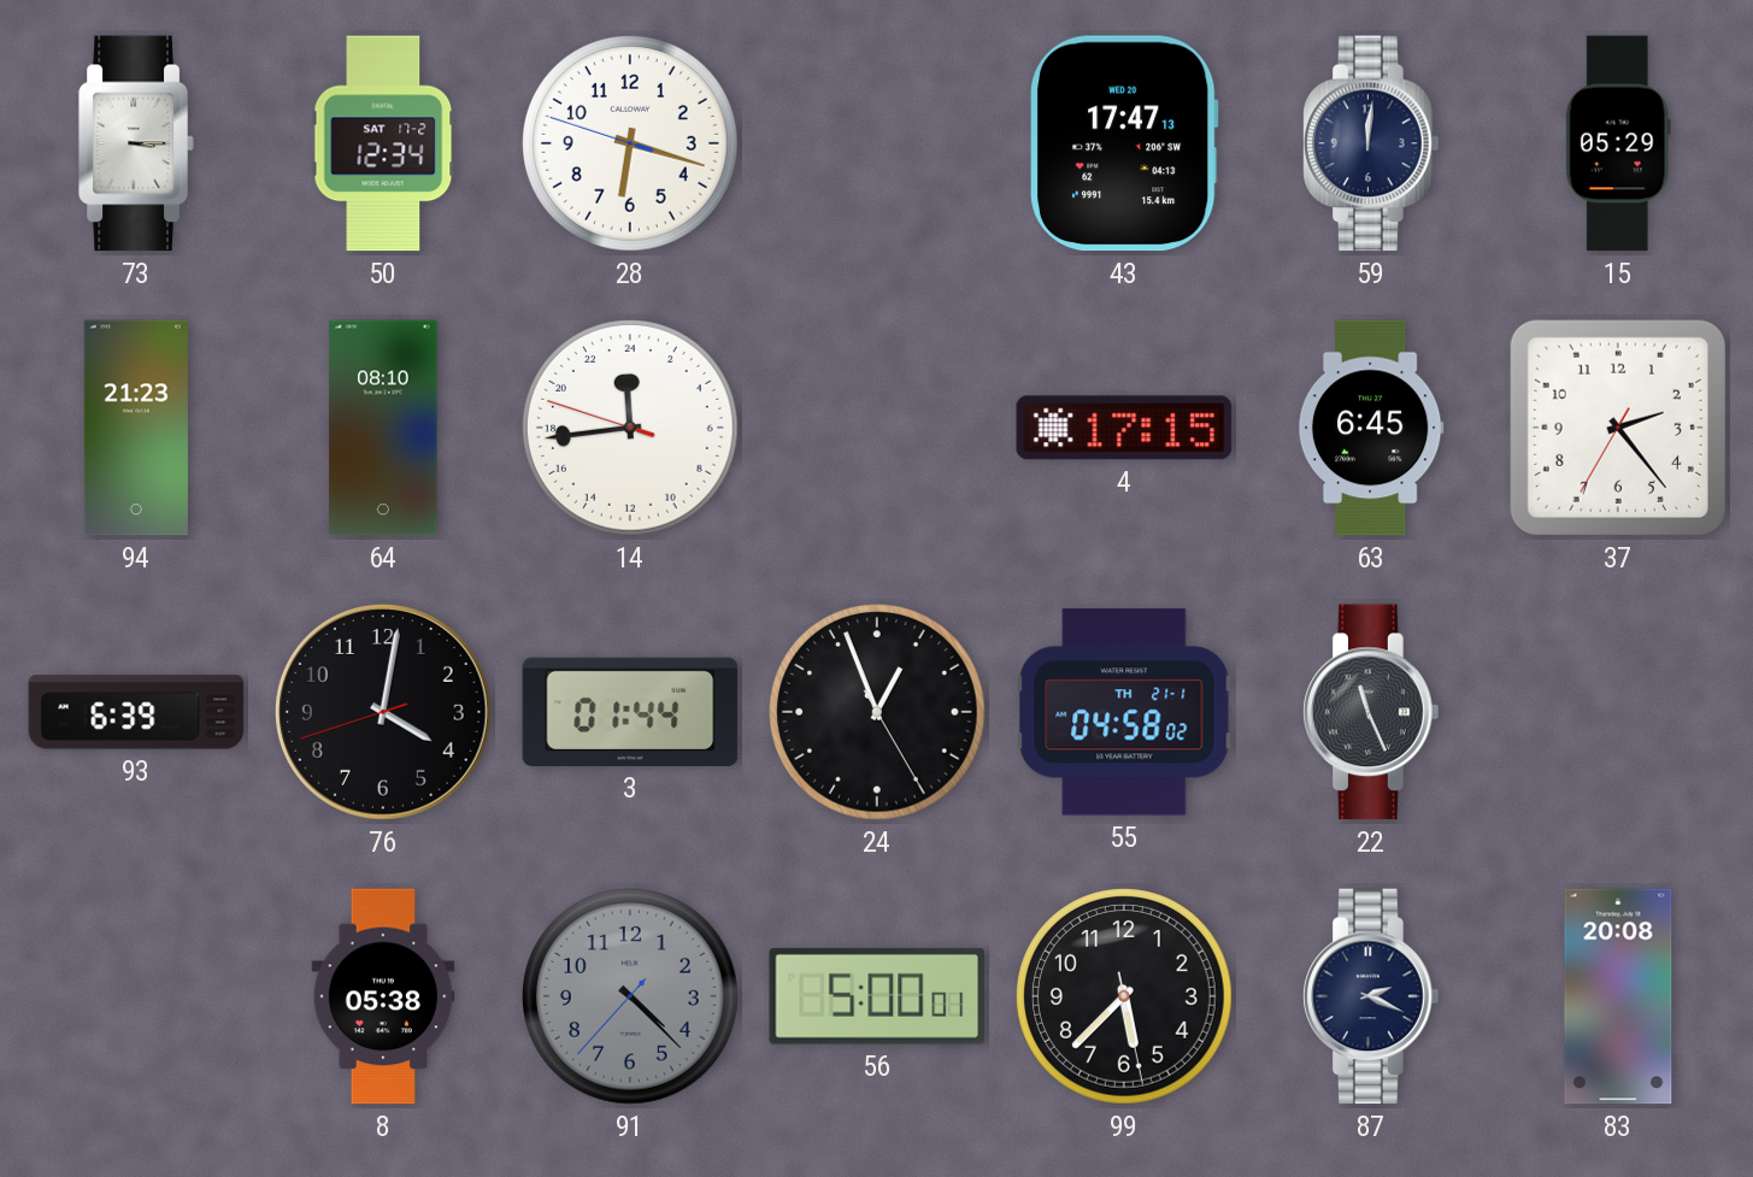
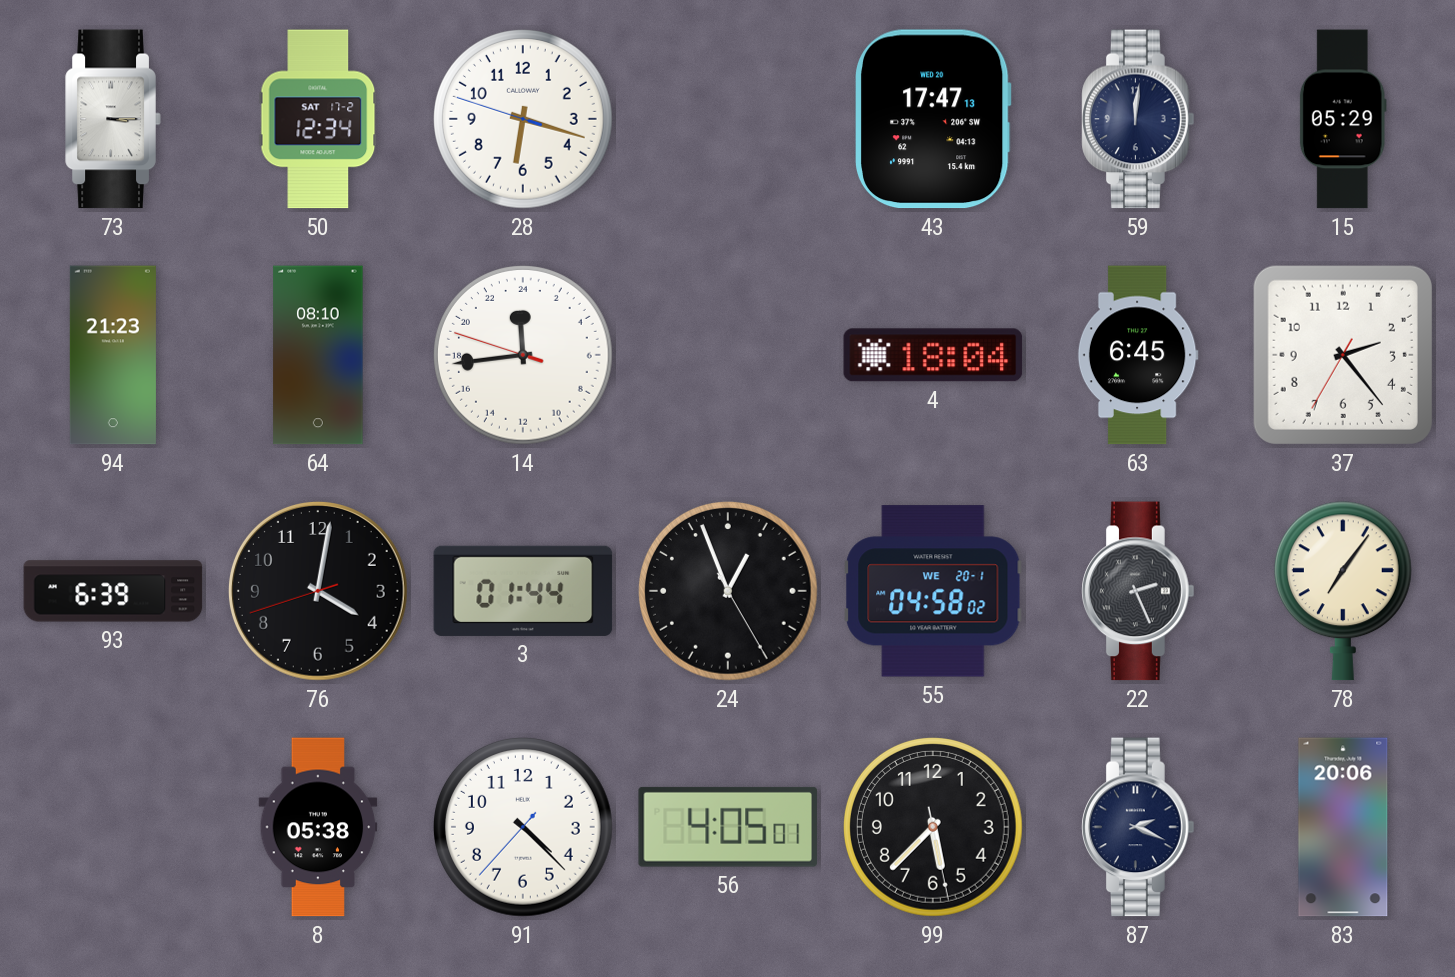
4: 17:15 -> 18:04 (933, 355)
55 date: TH 21-1 -> WE 20-1 (933, 591)
22: 11:26 -> 2:26 (1138, 591)
78: none -> 7:06 (1343, 591)
91 dial: grey -> white (524, 828)
56: 5:00 -> 4:05 (727, 827)
83: 20:08 -> 20:06 (1343, 827)
